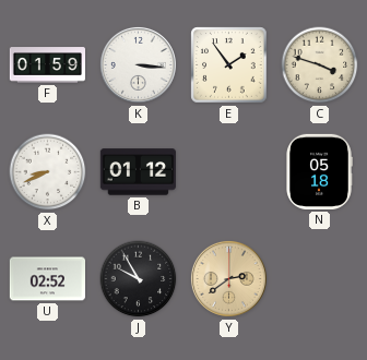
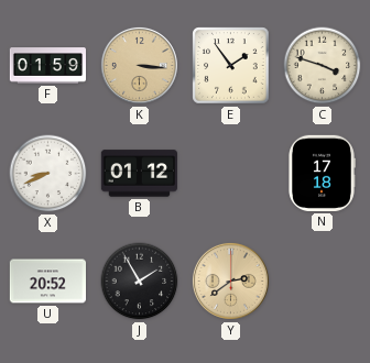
K dial: white -> champagne (139, 65)
N: 05:18 -> 17:18 (322, 173)
U: 02:52 -> 20:52 (47, 282)
J: 9:55 -> 1:55 (140, 282)
